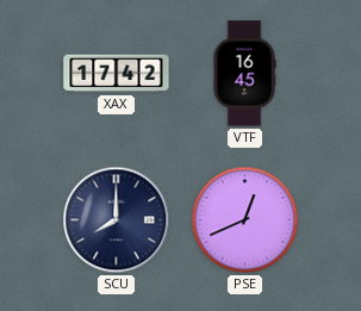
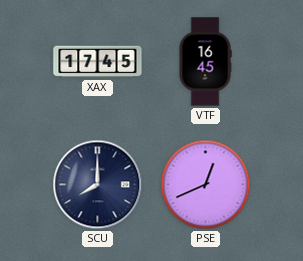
XAX: 17:42 -> 17:45 (98, 62)
